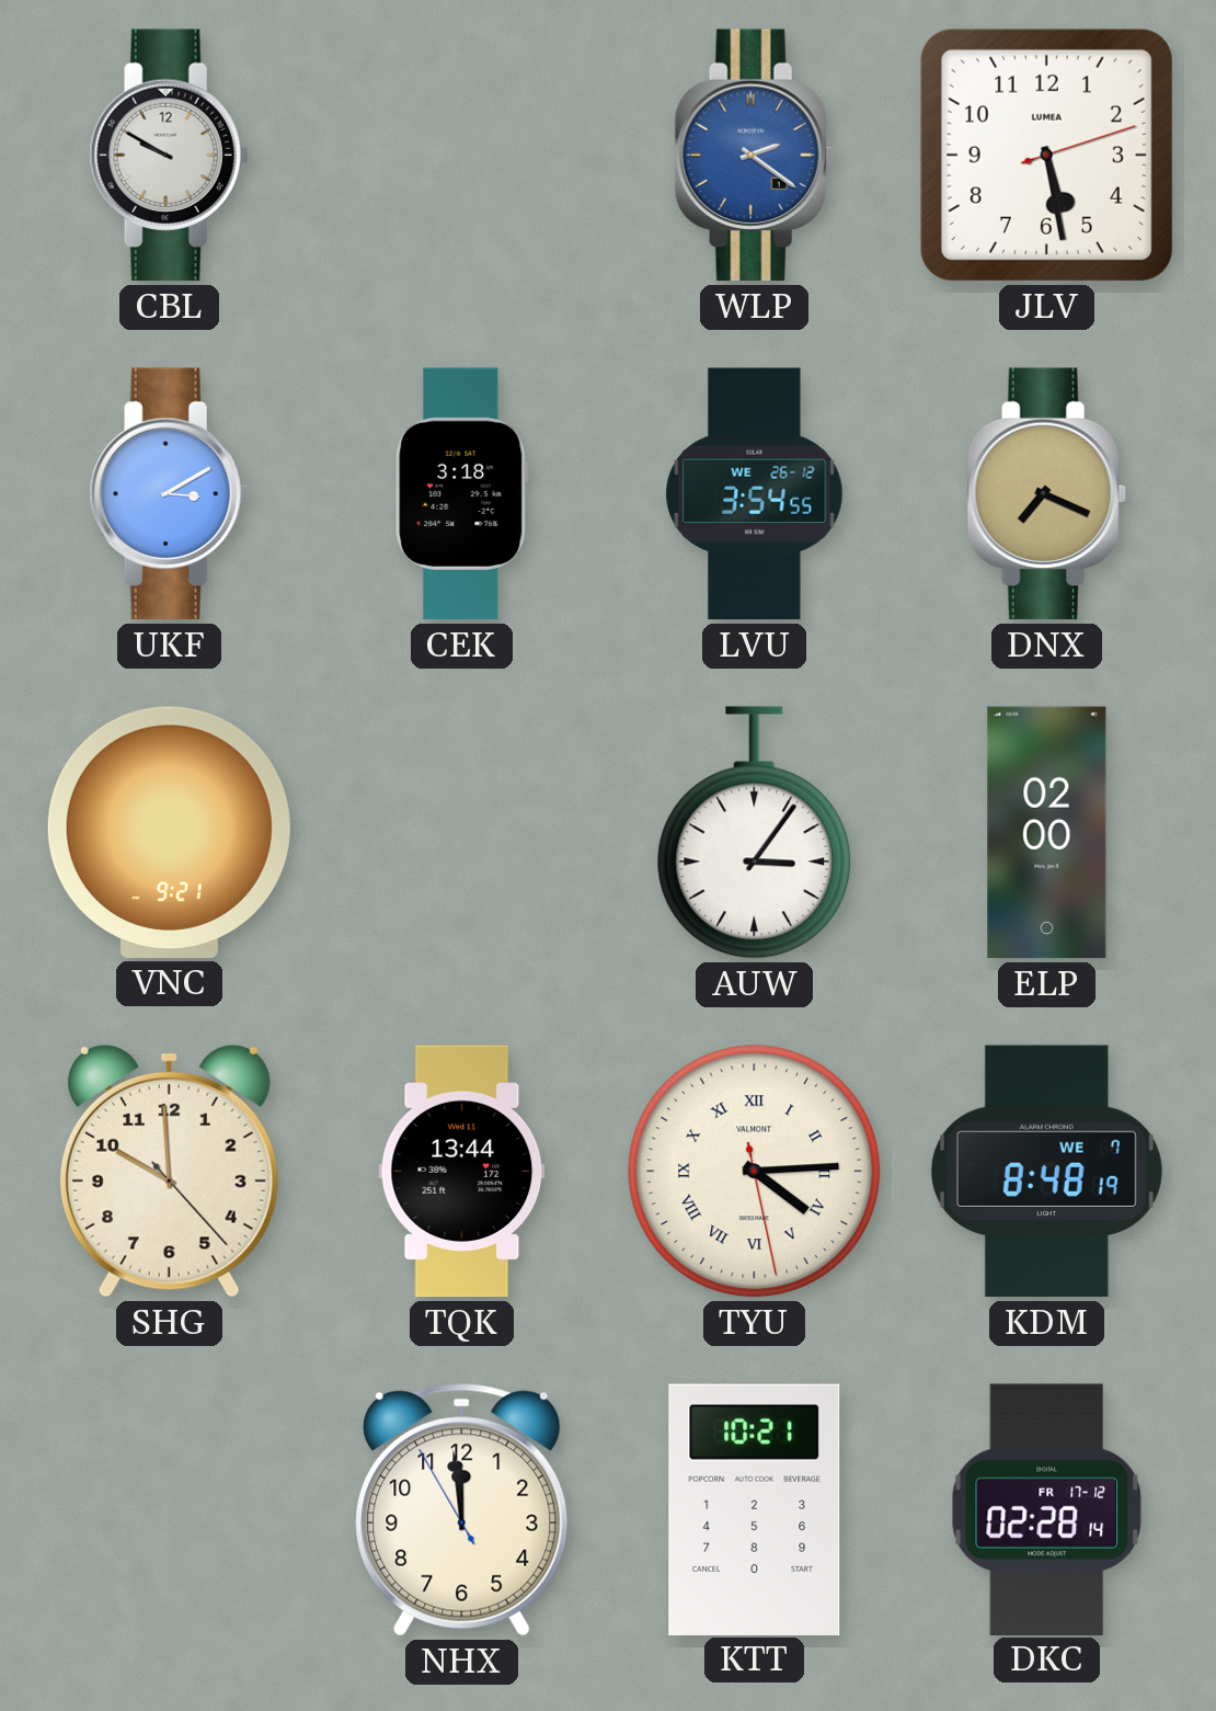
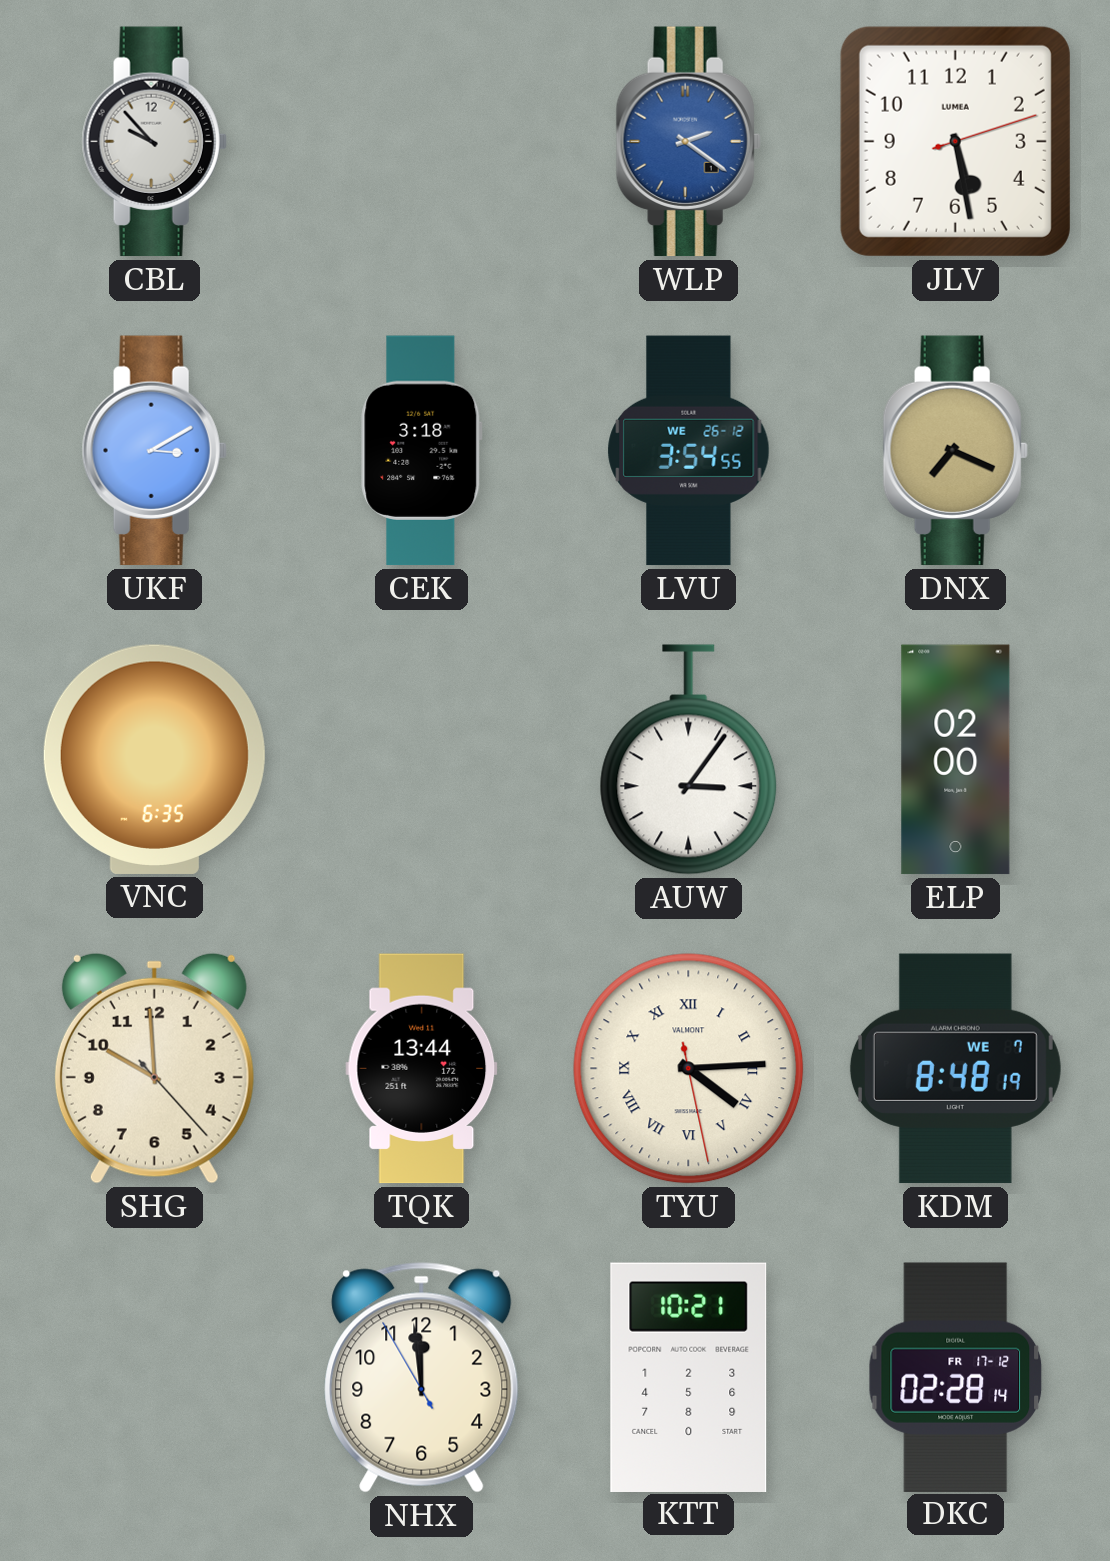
CBL: 9:50 -> 9:53 (154, 142)
VNC: 9:21 -> 6:35 (154, 759)
